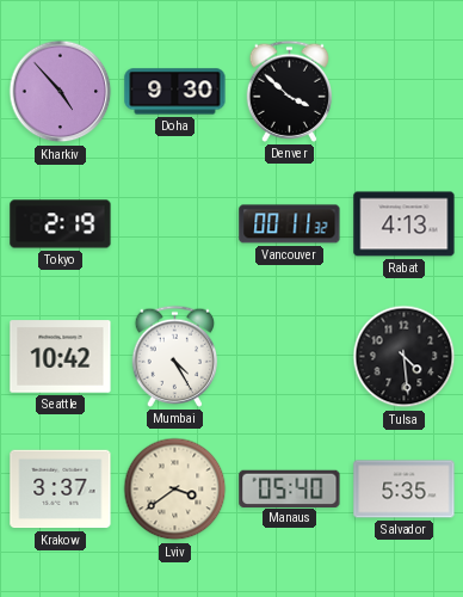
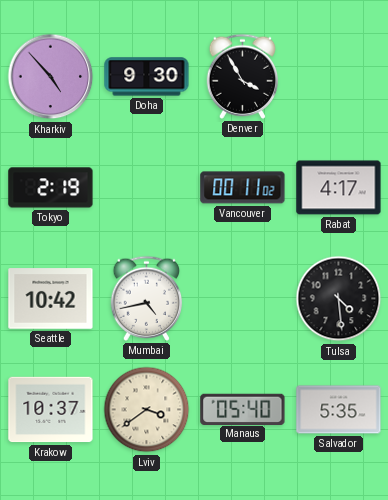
Denver: 3:52 -> 3:55 (243, 76)
Vancouver: 00:11:32 -> 00:11:02 (243, 188)
Rabat: 4:13 -> 4:17 (339, 188)
Mumbai: 4:25 -> 4:43 (147, 298)
Krakow: 3:37 -> 10:37 (51, 410)
